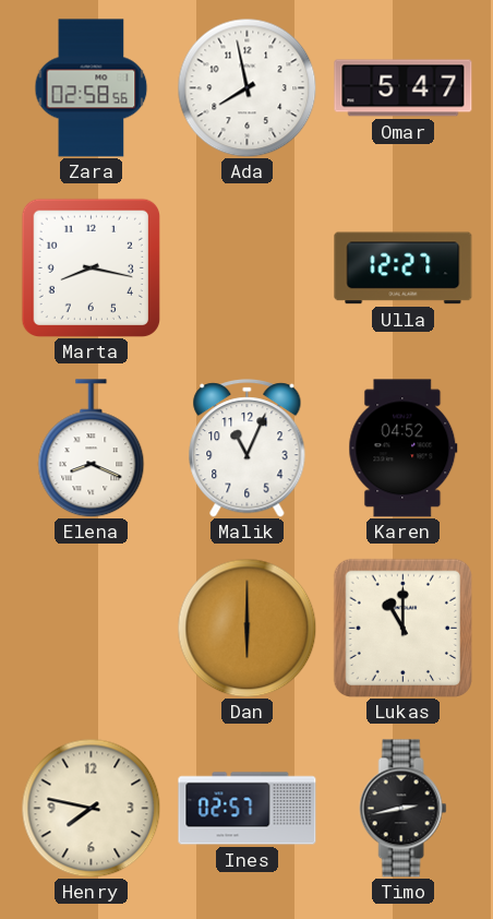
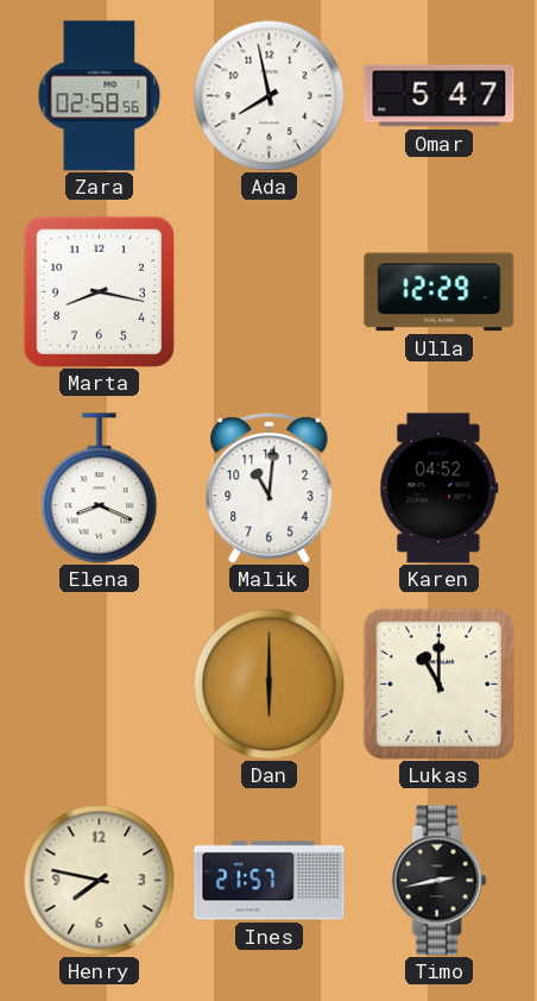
Ulla: 12:27 -> 12:29 (440, 292)
Malik: 11:04 -> 11:01 (270, 489)
Ines: 02:57 -> 21:57 (270, 881)
